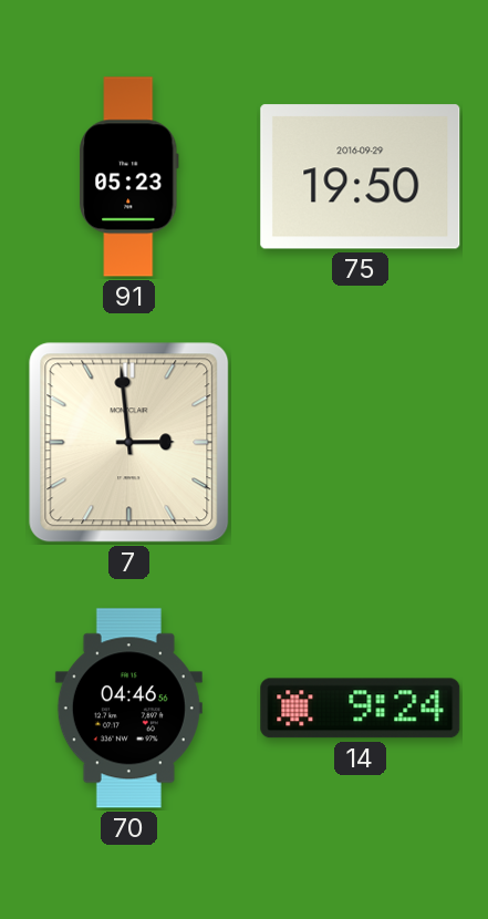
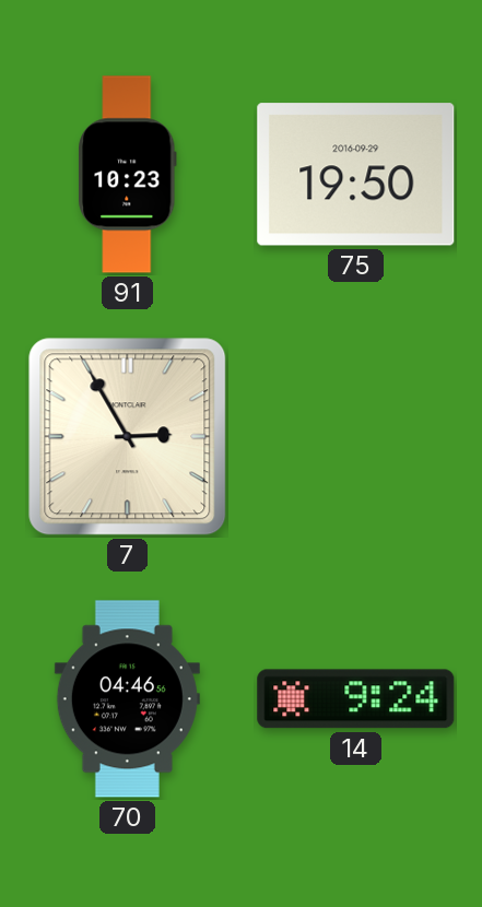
91: 05:23 -> 10:23 (128, 175)
7: 2:59 -> 2:55 (128, 437)
